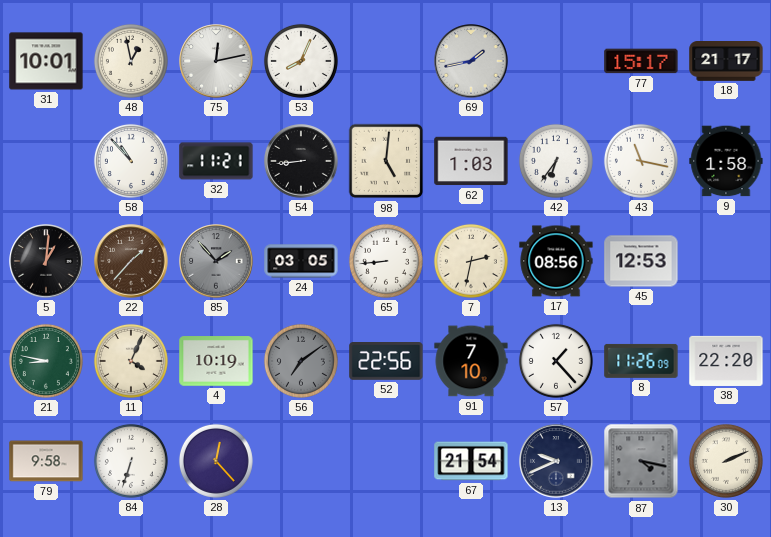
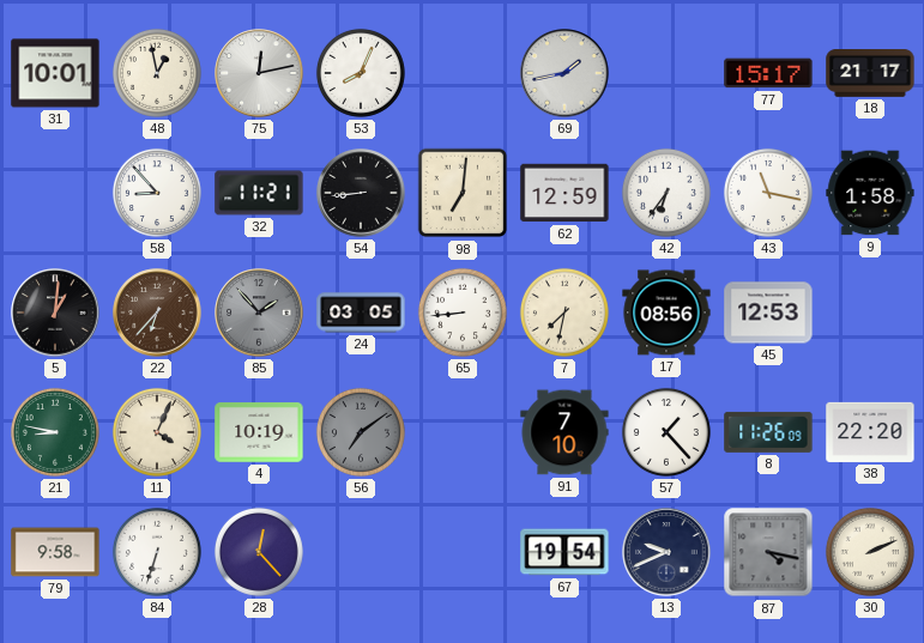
58: 10:53 -> 8:53 (157, 193)
98: 5:01 -> 7:01 (463, 193)
62: 1:03 -> 12:59 (564, 193)
22: 1:37 -> 6:37 (157, 313)
7: 2:32 -> 7:32 (564, 313)
52: 22:56 -> none (386, 362)
67: 21:54 -> 19:54 (564, 552)
